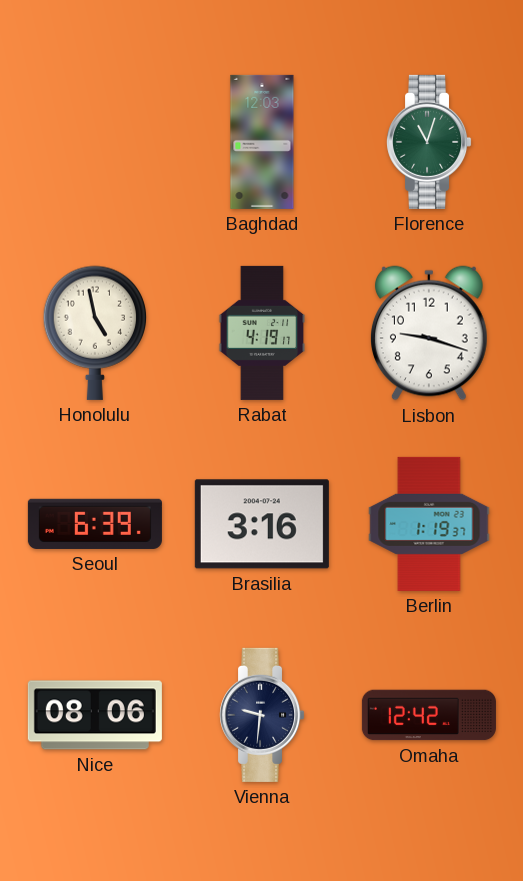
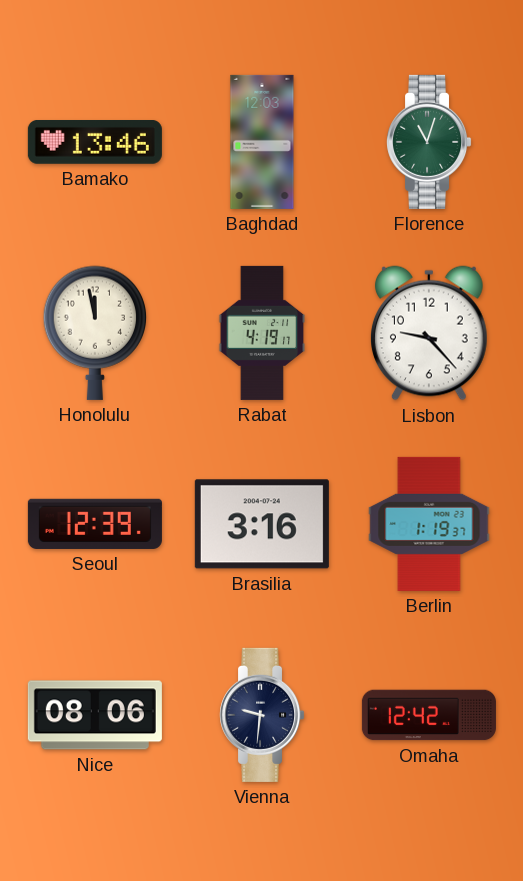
Bamako: none -> 13:46 (95, 143)
Honolulu: 4:58 -> 11:58 (94, 333)
Lisbon: 9:18 -> 9:23 (430, 333)
Seoul: 6:39 -> 12:39 (95, 524)
